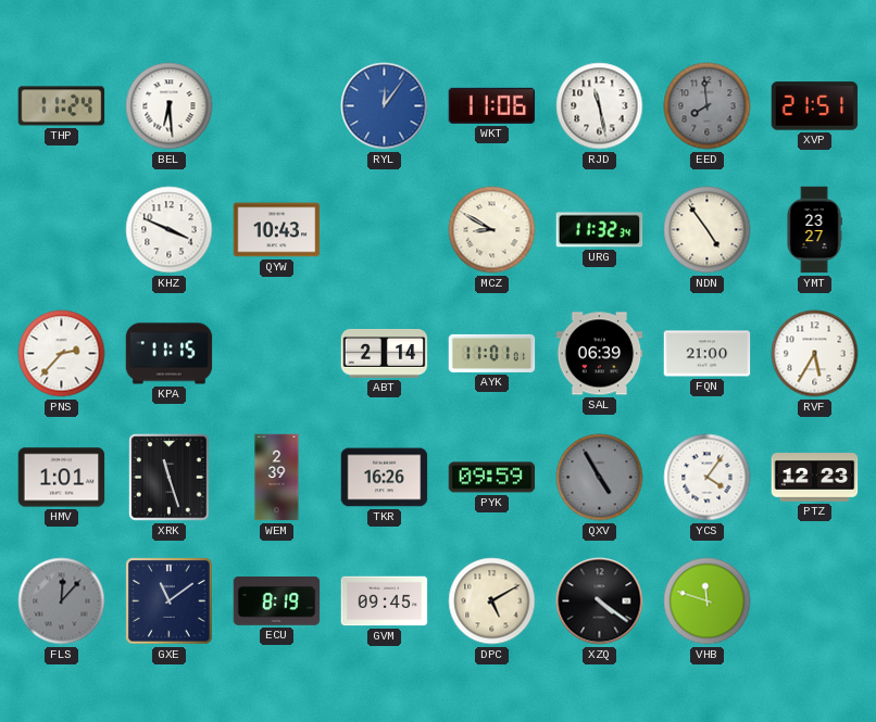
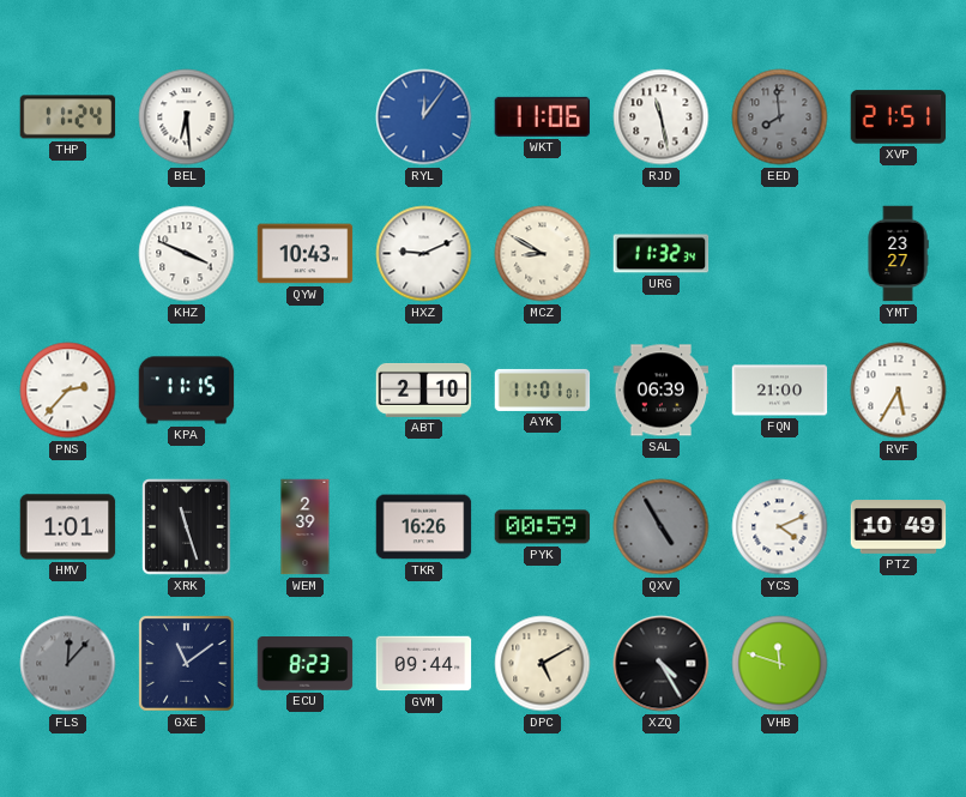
HXZ: none -> 9:11 (424, 254)
NDN: 4:54 -> none (708, 230)
ABT: 2:14 -> 2:10 (424, 391)
PYK: 09:59 -> 00:59 (543, 527)
YCS: 4:06 -> 4:11 (780, 527)
PTZ: 12:23 -> 10:49 (899, 527)
ECU: 8:19 -> 8:23 (306, 664)
GVM: 09:45 -> 09:44 (424, 664)
XZQ: 4:21 -> 4:25 (662, 664)
